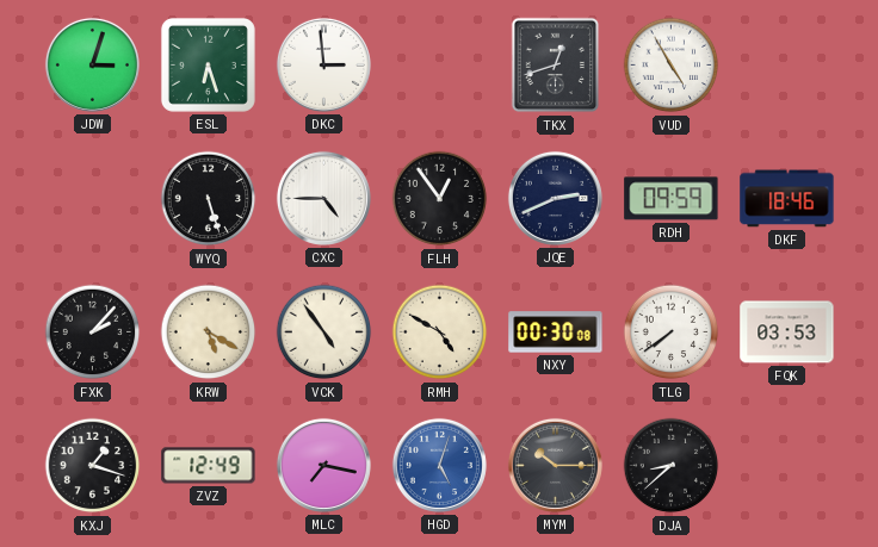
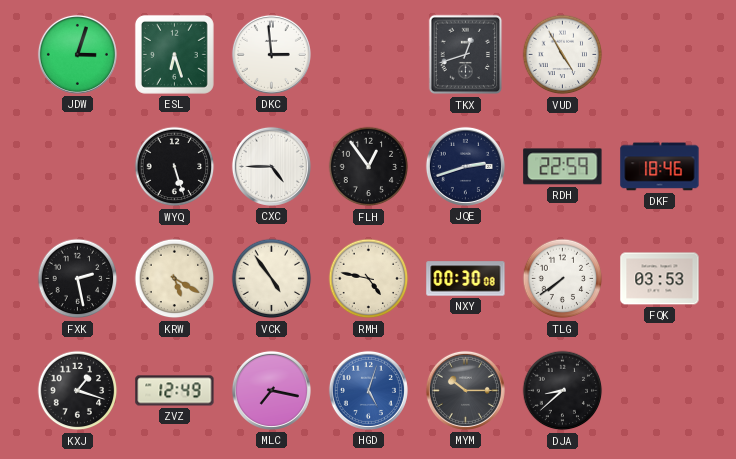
JQE: 2:41 -> 2:42 (465, 166)
RDH: 09:59 -> 22:59 (563, 167)
FXK: 2:07 -> 2:28 (78, 279)
RMH: 4:50 -> 4:47 (369, 279)
